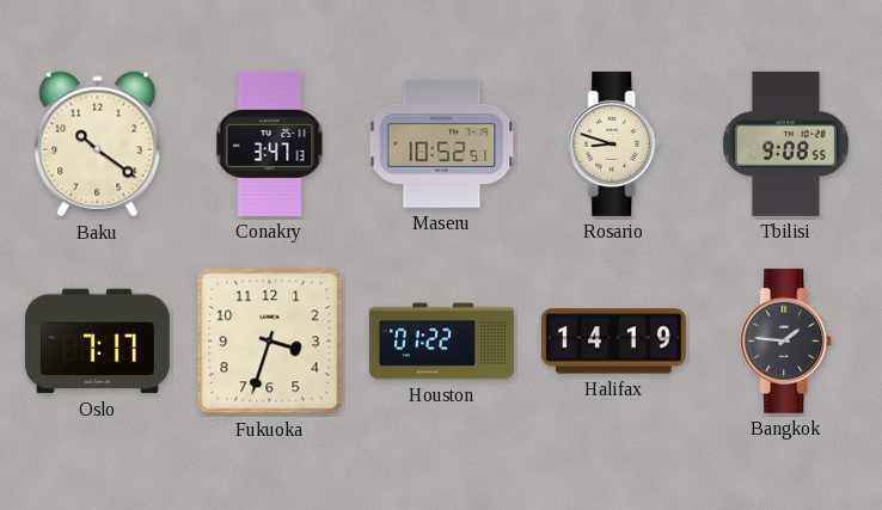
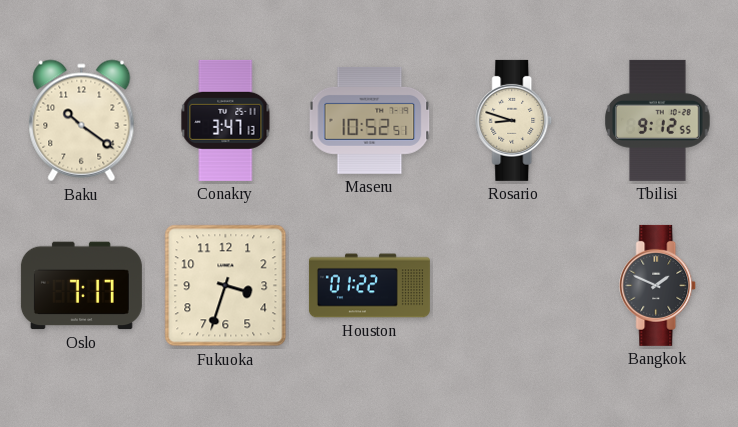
Tbilisi: 9:08 -> 9:12 (658, 120)
Halifax: 14:19 -> none (613, 342)
Bangkok: 1:46 -> 1:49 (658, 285)
